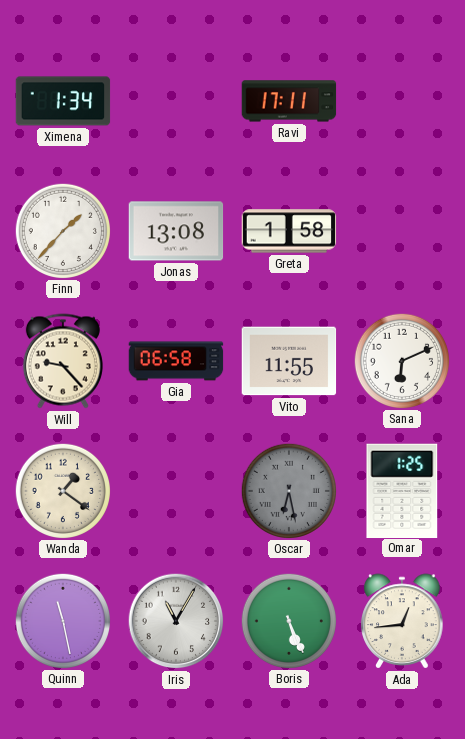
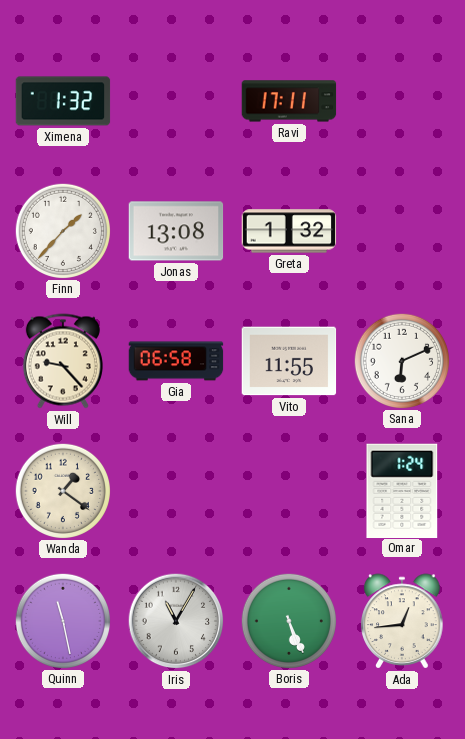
Ximena: 1:34 -> 1:32 (63, 101)
Greta: 1:58 -> 1:32 (289, 231)
Oscar: 6:28 -> none (288, 490)
Omar: 1:25 -> 1:24 (402, 490)
